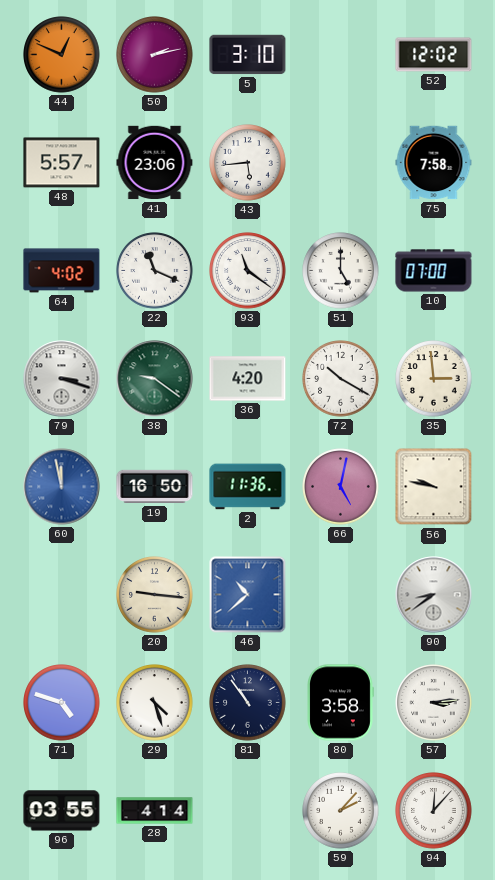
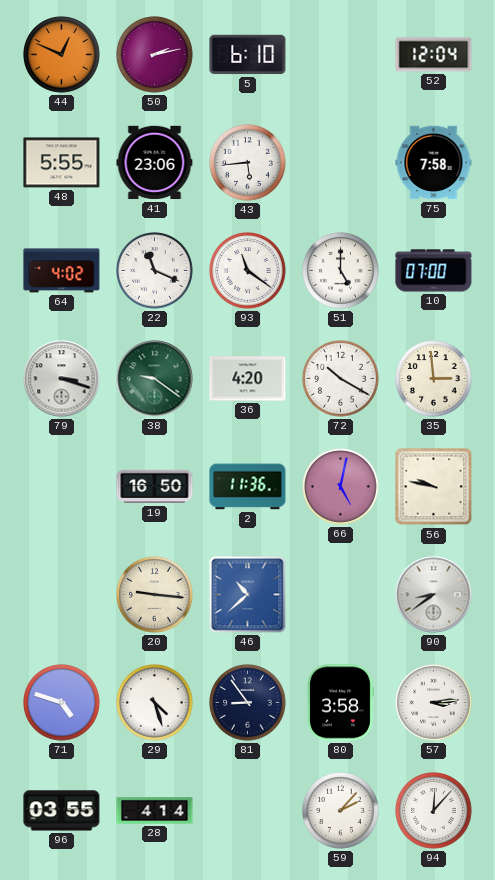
5: 3:10 -> 6:10 (248, 55)
52: 12:02 -> 12:04 (434, 55)
48: 5:57 -> 5:55 (62, 163)
60: 11:58 -> none (62, 487)
81: 10:54 -> 8:54 (248, 703)
